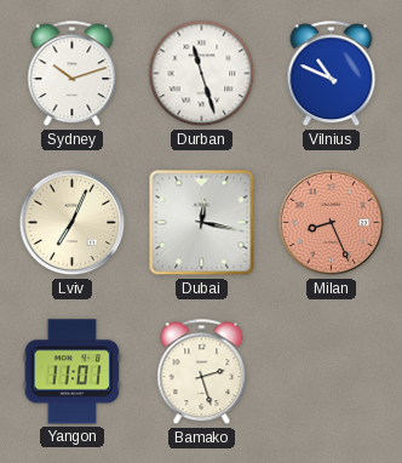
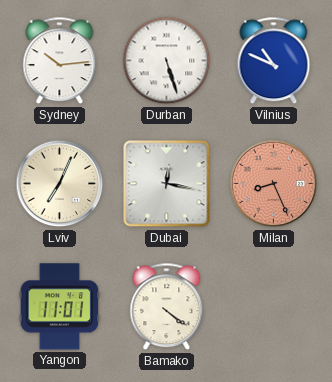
Sydney: 10:12 -> 10:14 (60, 61)
Durban: 11:27 -> 5:27 (167, 61)
Bamako: 2:27 -> 4:21 (167, 307)
